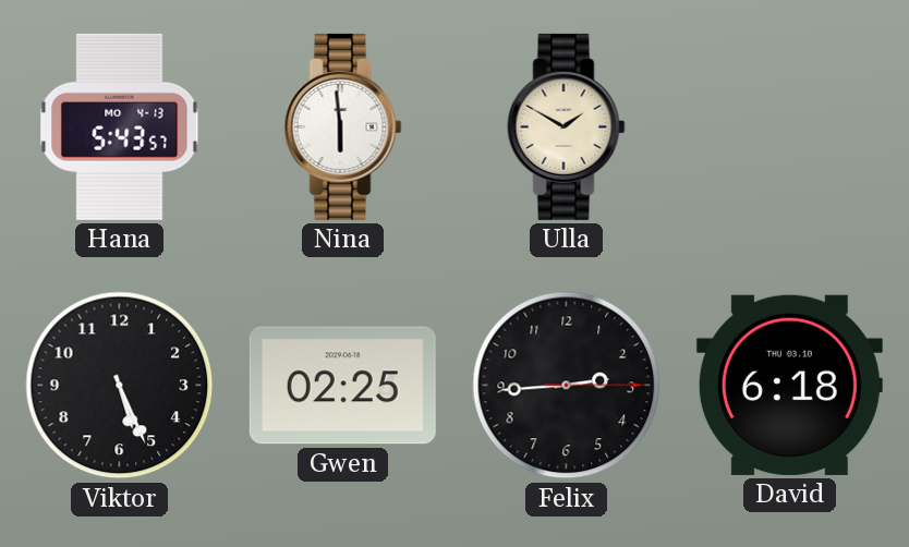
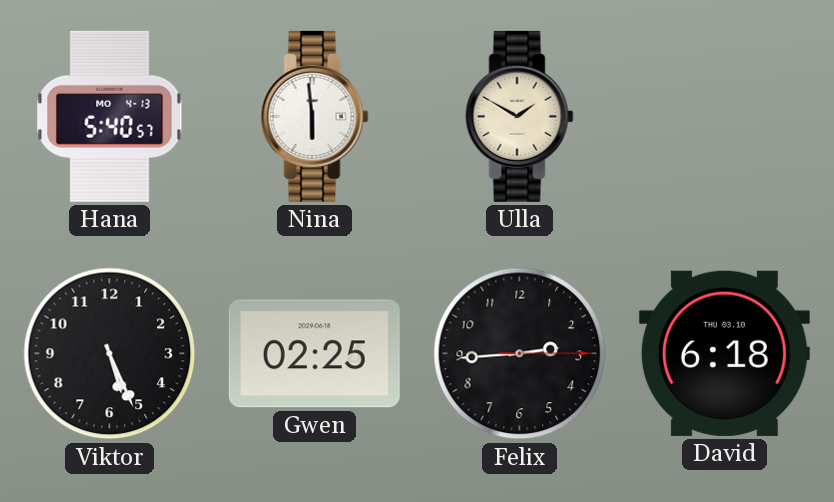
Hana: 5:43 -> 5:40 (110, 116)
